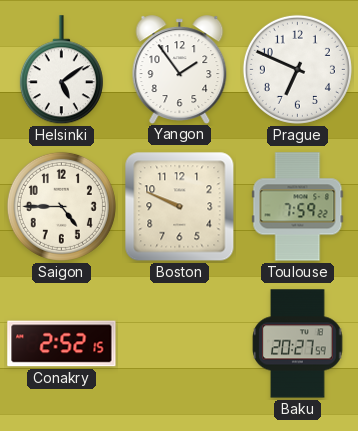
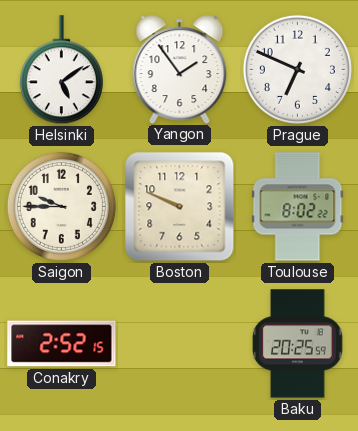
Saigon: 4:45 -> 9:45 (61, 206)
Toulouse: 7:59 -> 8:02 (298, 207)
Baku: 20:27 -> 20:25 (298, 344)
